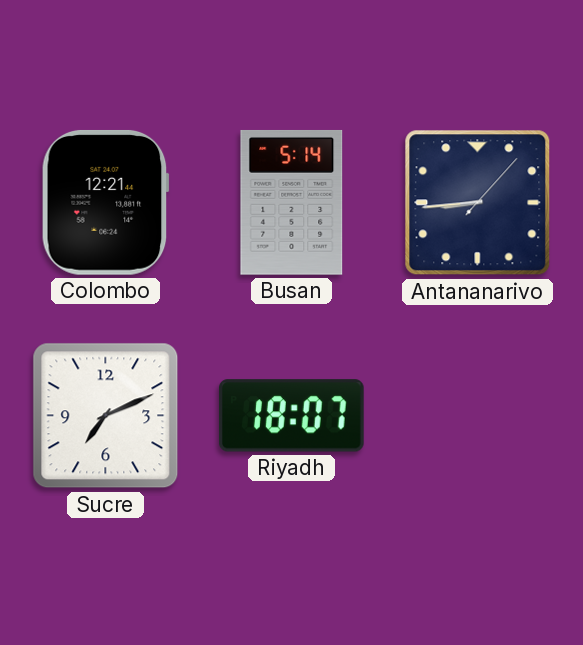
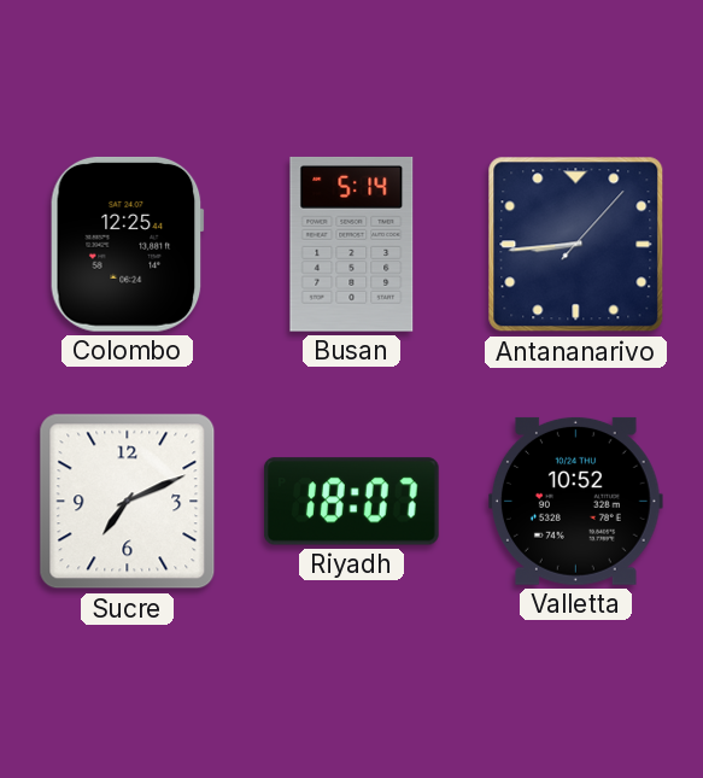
Colombo: 12:21 -> 12:25 (127, 244)
Valletta: none -> 10:52 (575, 501)
